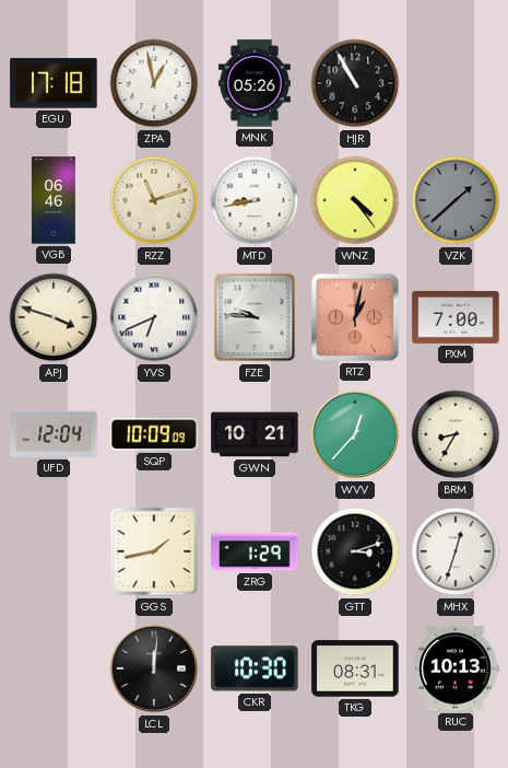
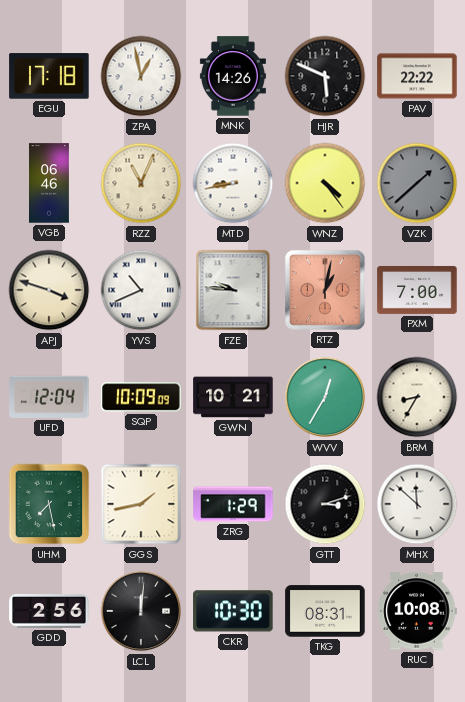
MNK: 05:26 -> 14:26 (233, 76)
HJR: 10:55 -> 5:49 (325, 76)
PAV: none -> 22:22 (417, 76)
RZZ: 11:12 -> 11:04 (141, 183)
YVS: 6:41 -> 10:41 (141, 290)
WVV: 12:37 -> 12:35 (325, 397)
UHM: none -> 7:28 (49, 504)
MHX: 12:33 -> 11:52 (417, 504)
GDD: none -> 2:56 (49, 611)
RUC: 10:13 -> 10:08 (417, 611)
